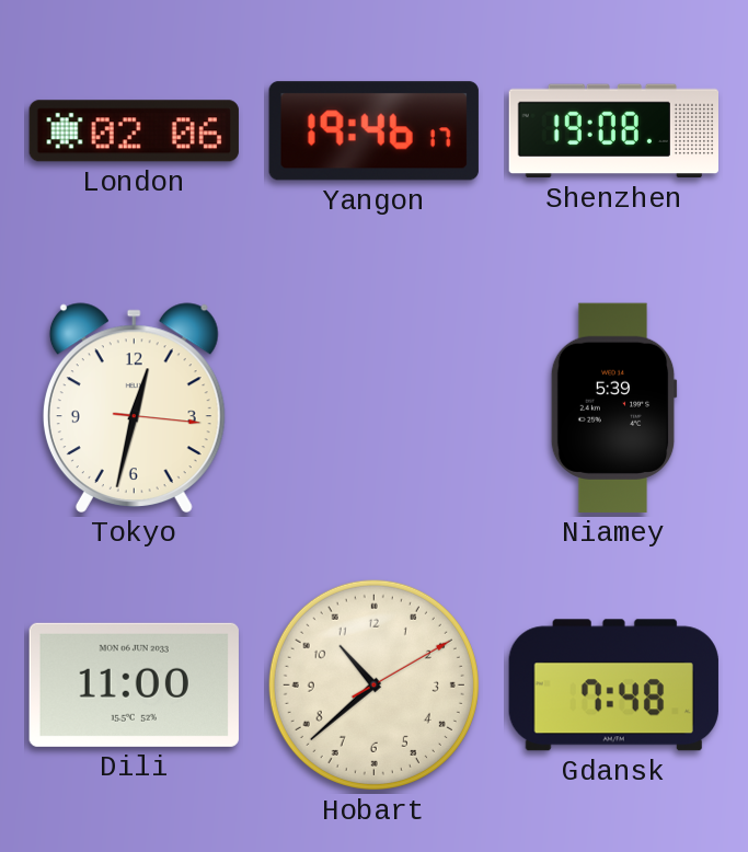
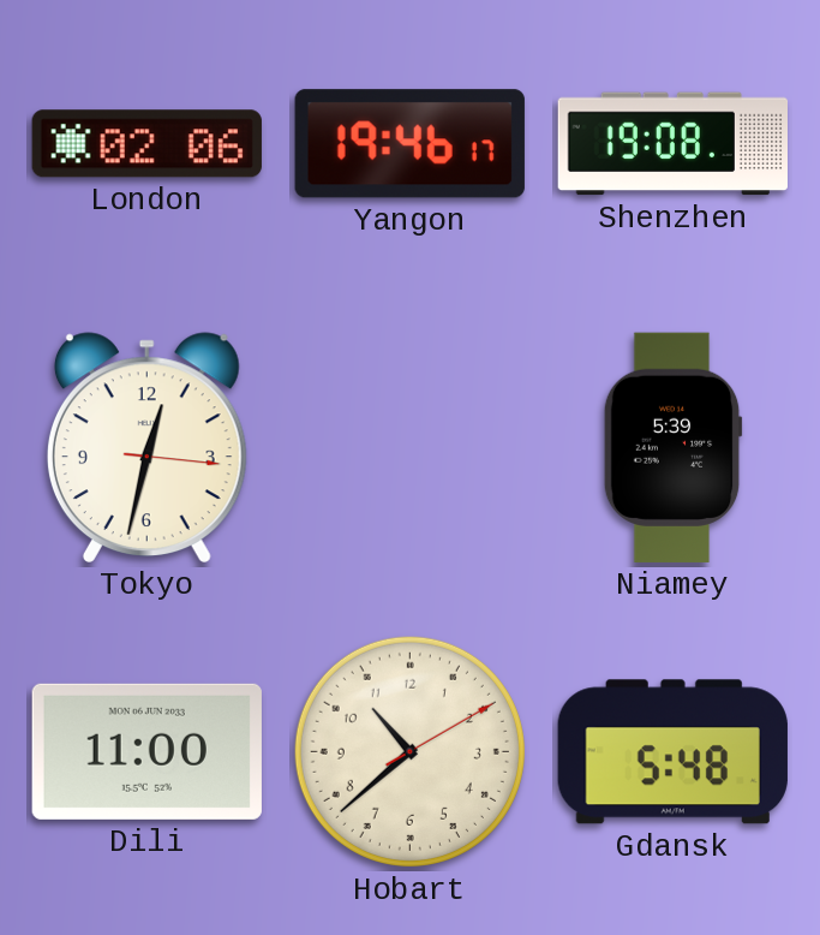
Gdansk: 7:48 -> 5:48 (672, 752)
